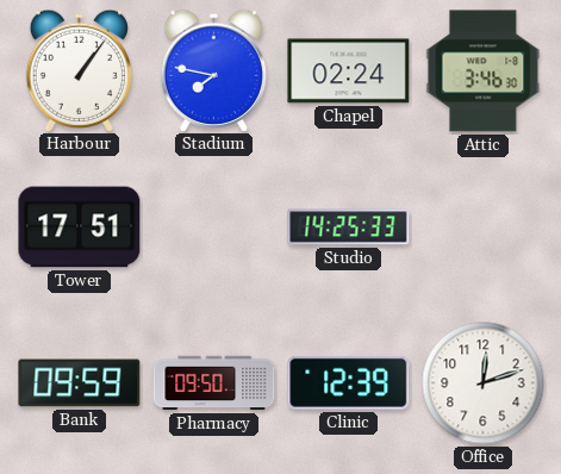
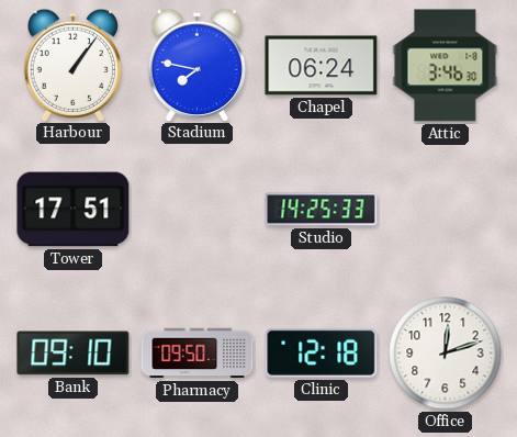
Chapel: 02:24 -> 06:24 (322, 66)
Bank: 09:59 -> 09:10 (74, 354)
Clinic: 12:39 -> 12:18 (322, 352)
